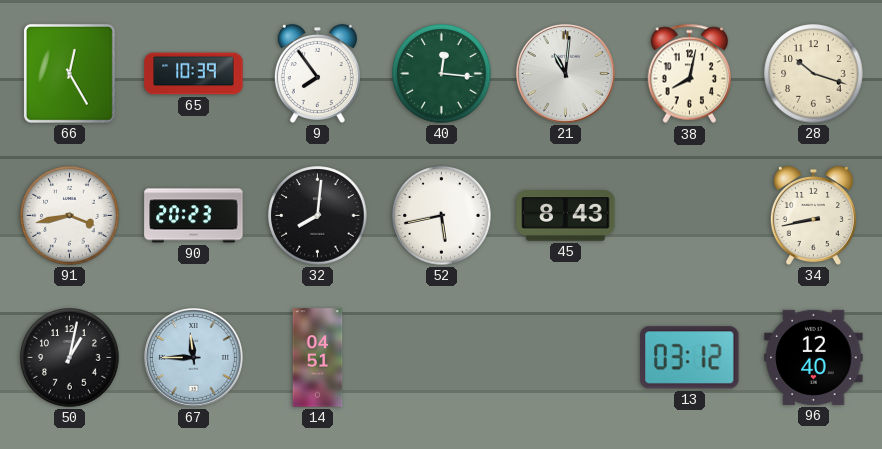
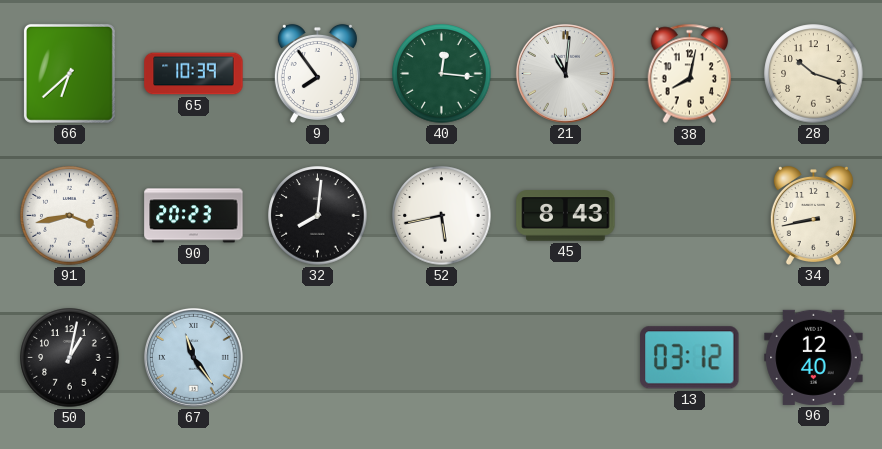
66: 12:25 -> 6:38 (69, 73)
67: 11:45 -> 11:24 (193, 357)
14: 04:51 -> none (318, 358)
